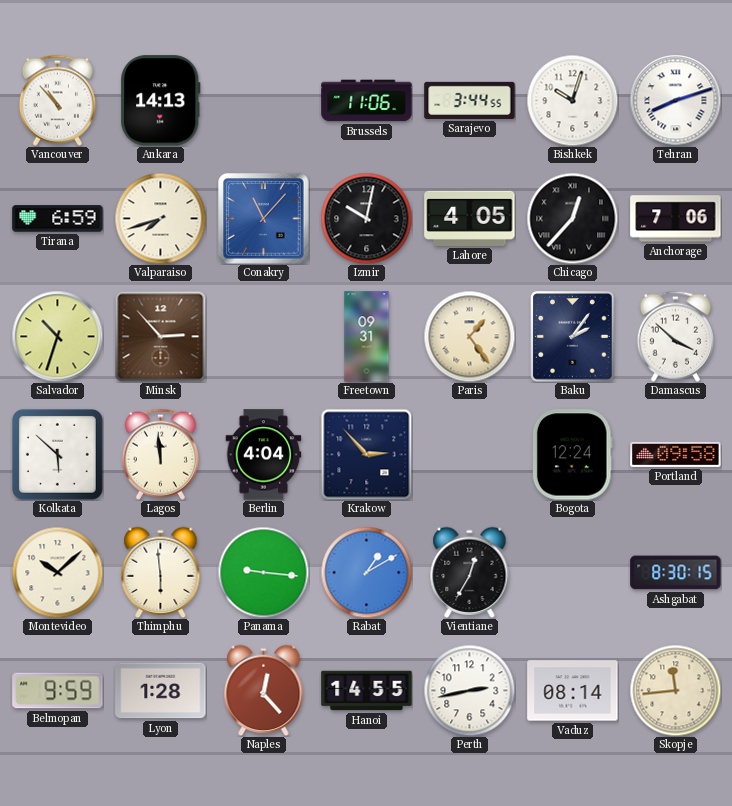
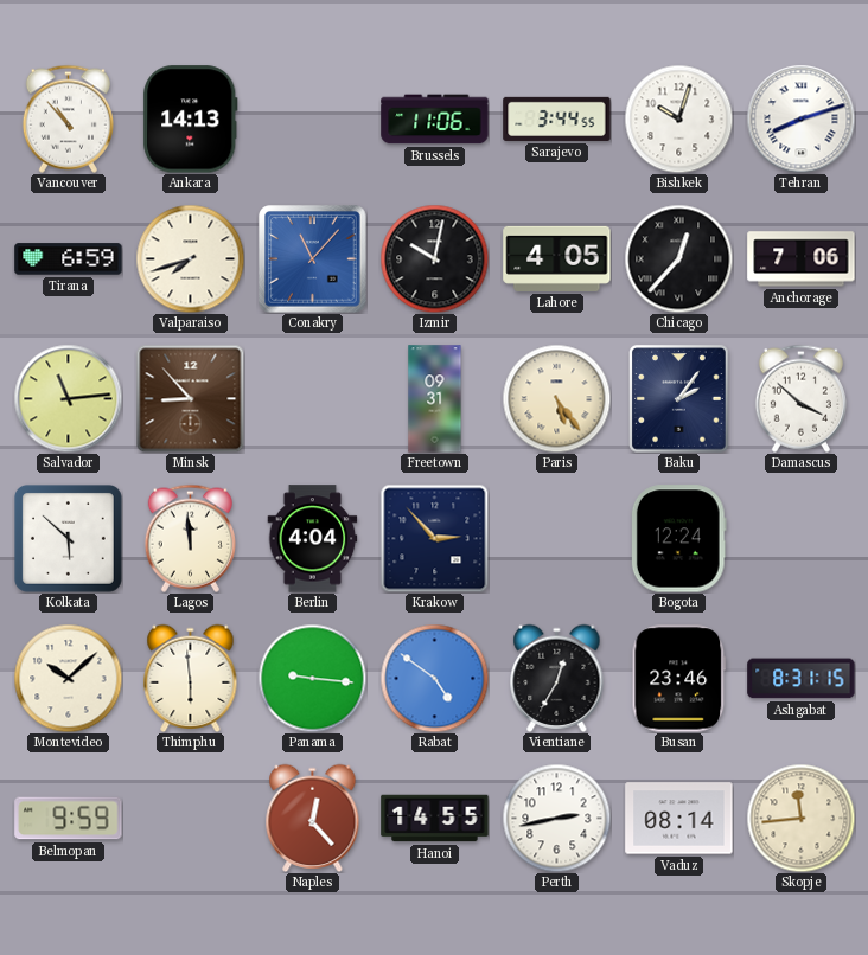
Salvador: 10:33 -> 11:14 (68, 398)
Minsk: 2:53 -> 8:53 (190, 398)
Paris: 1:24 -> 5:24 (556, 398)
Portland: 09:58 -> none (676, 454)
Rabat: 1:10 -> 4:51 (434, 678)
Busan: none -> 23:46 (679, 679)
Ashgabat: 8:30 -> 8:31 (802, 679)
Lyon: 1:28 -> none (161, 691)
